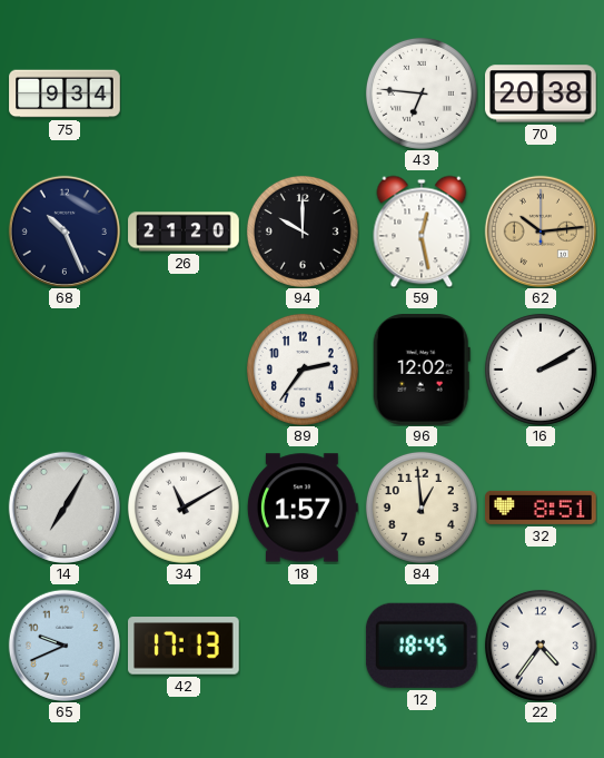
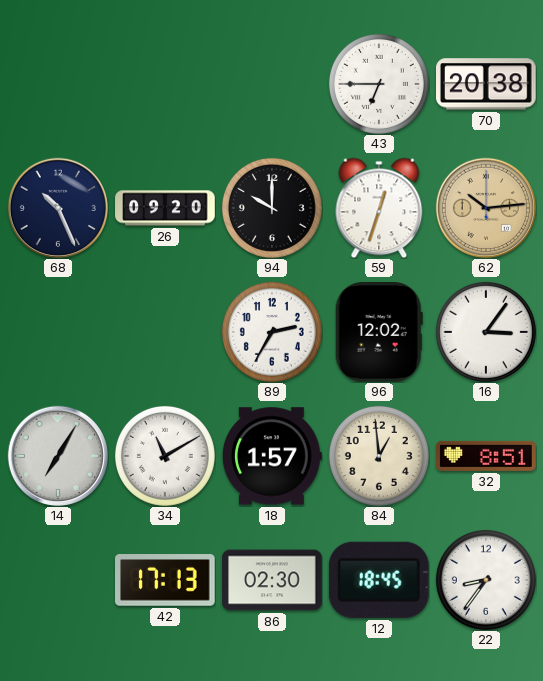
75: 9:34 -> none (65, 93)
43: 6:46 -> 6:45 (379, 84)
26: 21:20 -> 09:20 (165, 208)
59: 12:28 -> 12:33 (379, 208)
89: 2:36 -> 2:35 (272, 332)
16: 2:10 -> 3:06 (486, 332)
65: 9:41 -> none (65, 646)
86: none -> 02:30 (272, 580)
22: 4:36 -> 8:36 (486, 580)
